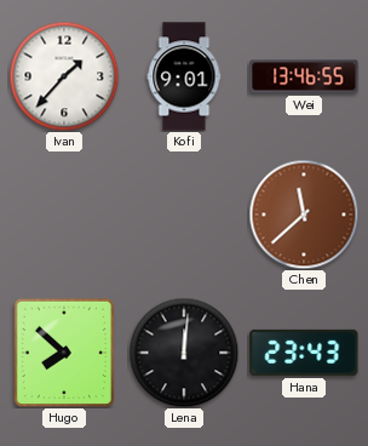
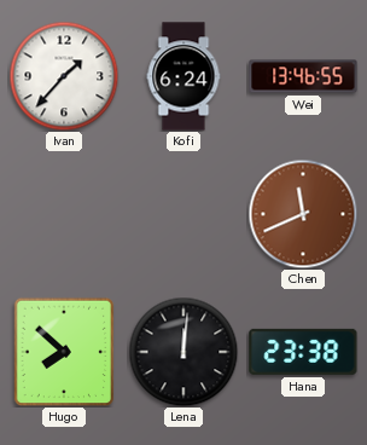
Kofi: 9:01 -> 6:24 (183, 76)
Chen: 11:38 -> 11:41 (303, 214)
Hana: 23:43 -> 23:38 (303, 352)
